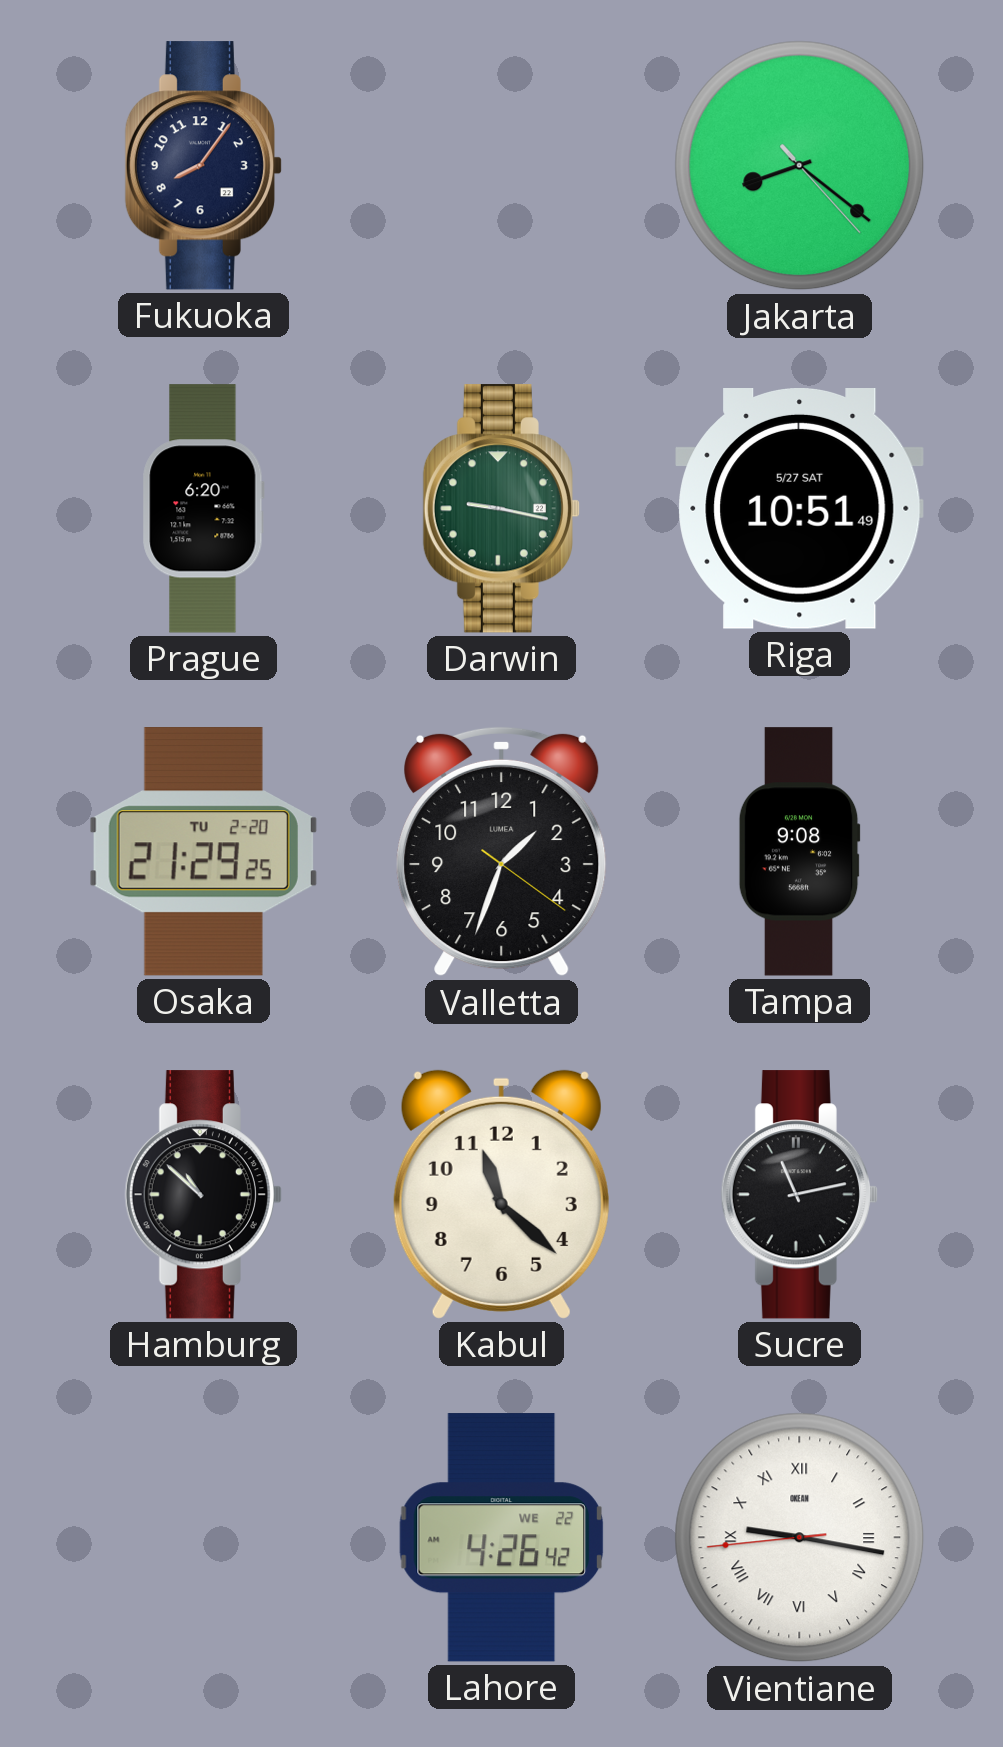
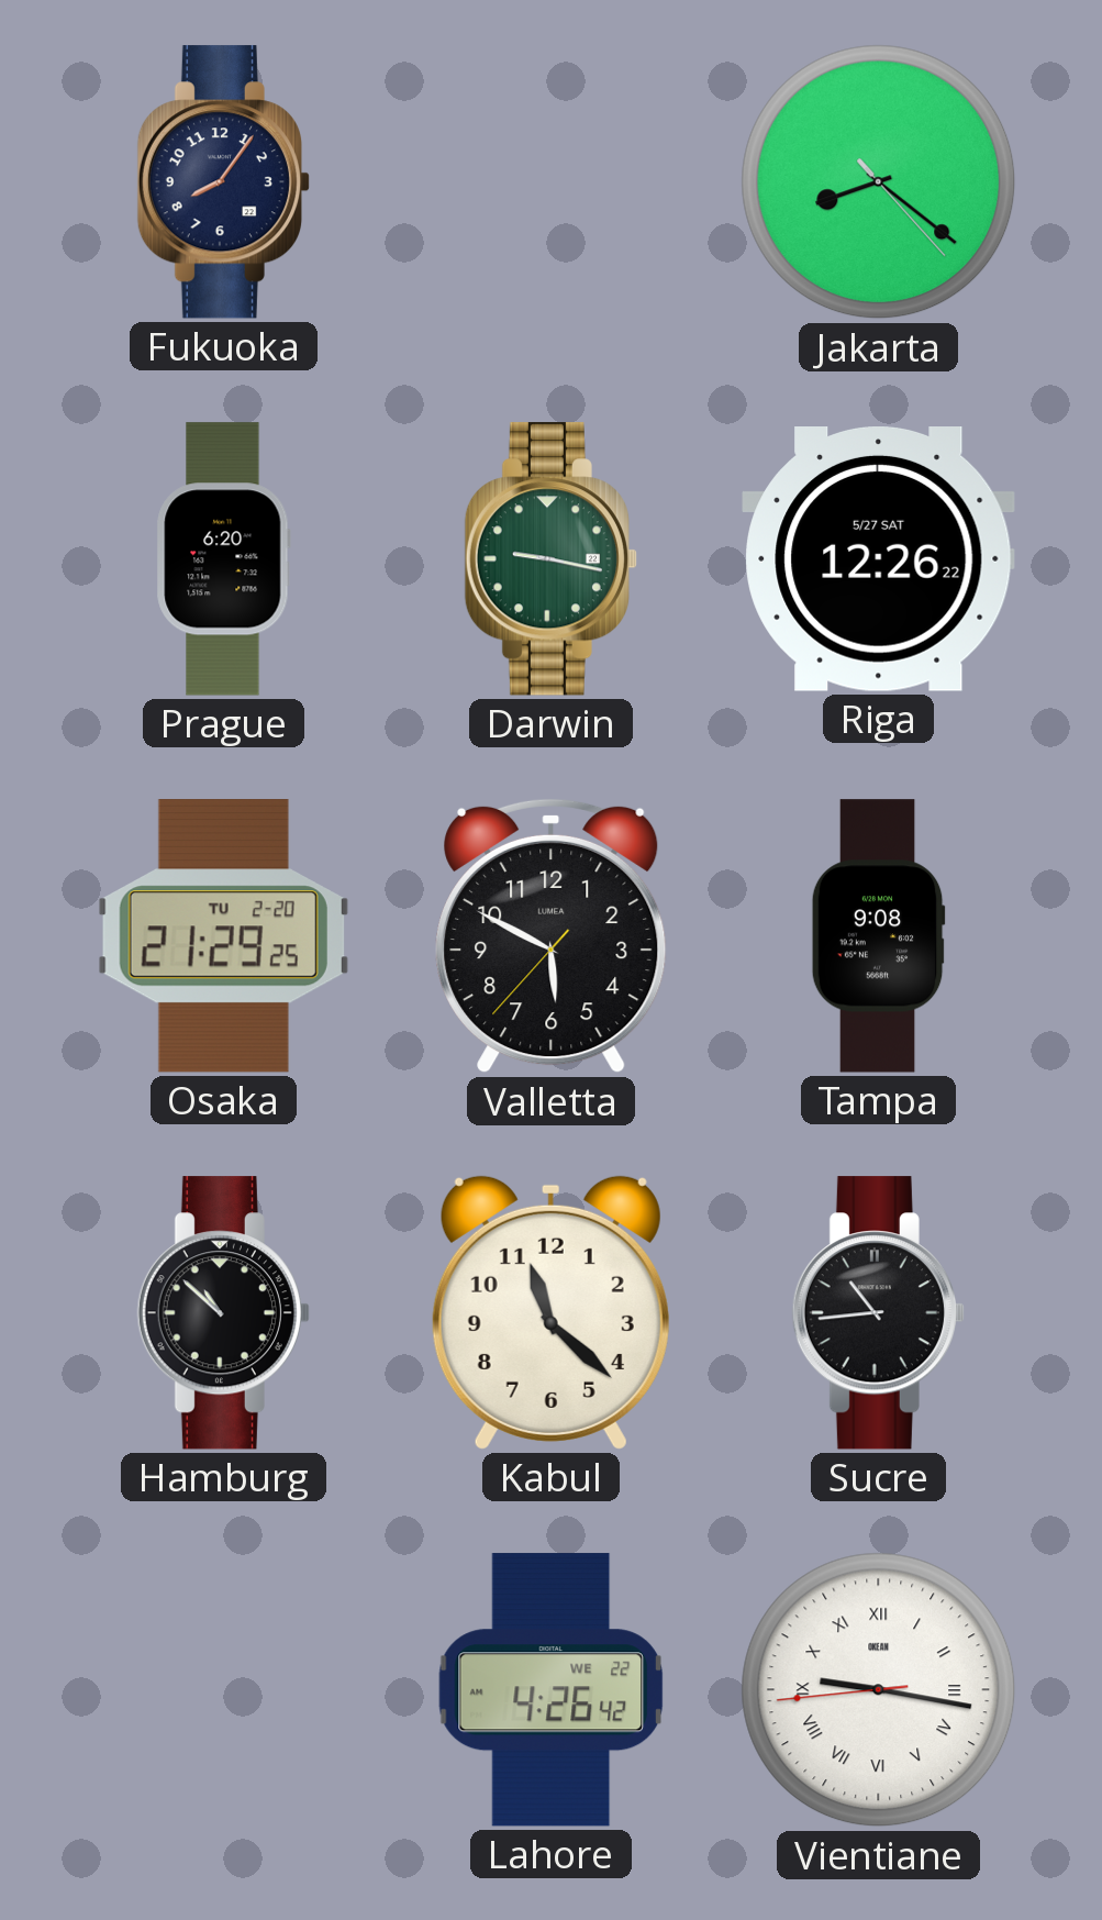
Riga: 10:51 -> 12:26 (879, 559)
Valletta: 1:33 -> 5:49 (552, 936)
Sucre: 11:13 -> 10:44 (878, 1313)
